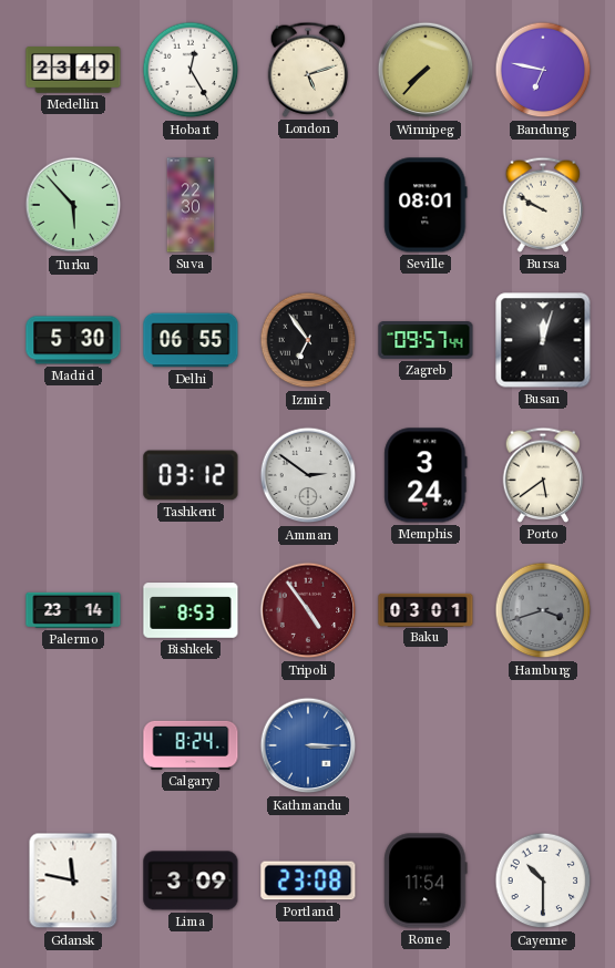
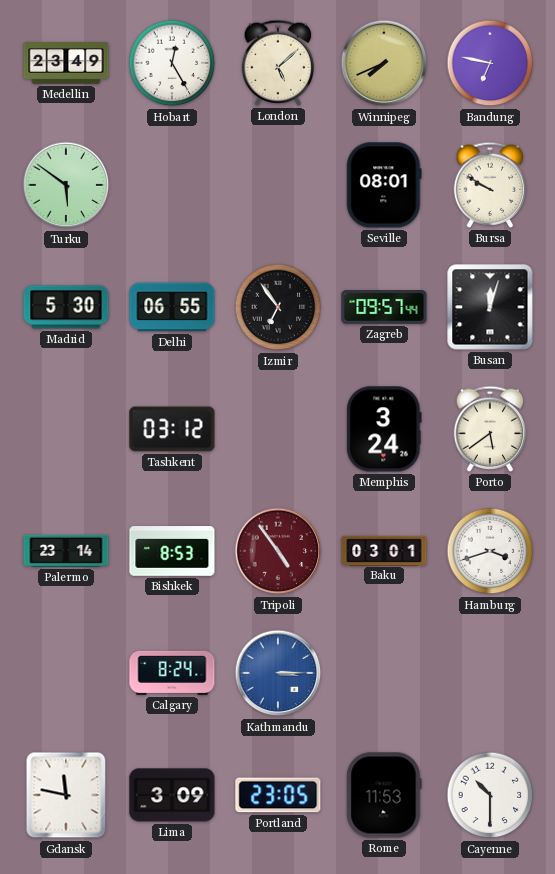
London: 5:12 -> 5:08 (278, 63)
Winnipeg: 7:37 -> 7:41 (384, 63)
Turku: 5:53 -> 5:51 (66, 185)
Suva: 22:30 -> none (191, 205)
Amman: 2:51 -> none (308, 475)
Hamburg dial: grey -> white (490, 551)
Portland: 23:08 -> 23:05 (278, 795)
Rome: 11:54 -> 11:53 (384, 795)
